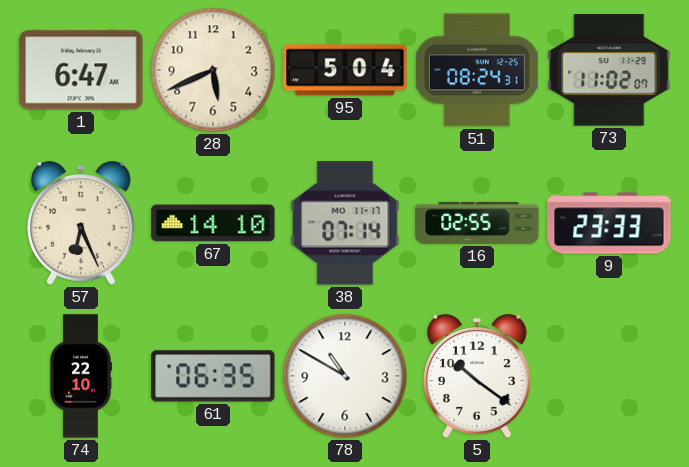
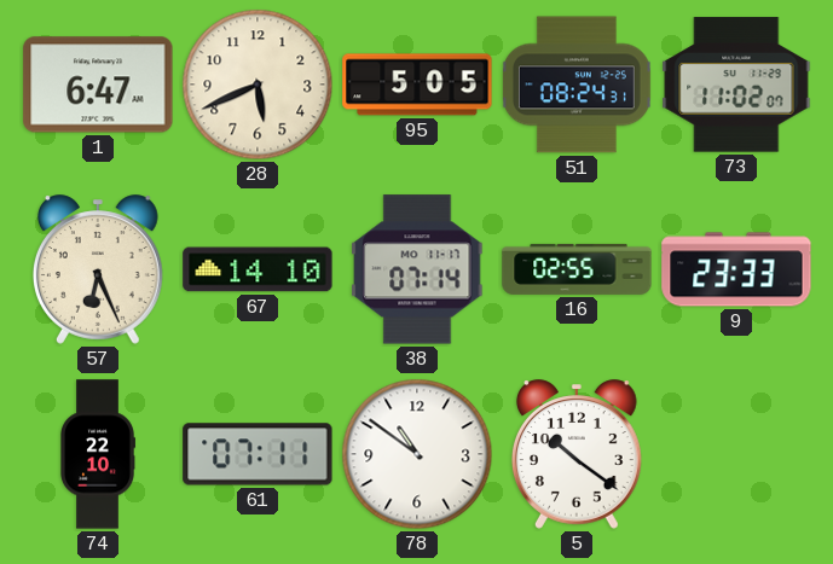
95: 5:04 -> 5:05 (417, 85)
61: 06:35 -> 07:11 (258, 454)
78: 10:50 -> 10:51 (417, 454)
